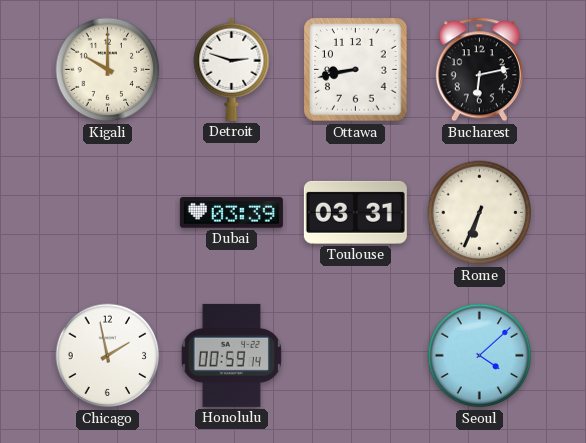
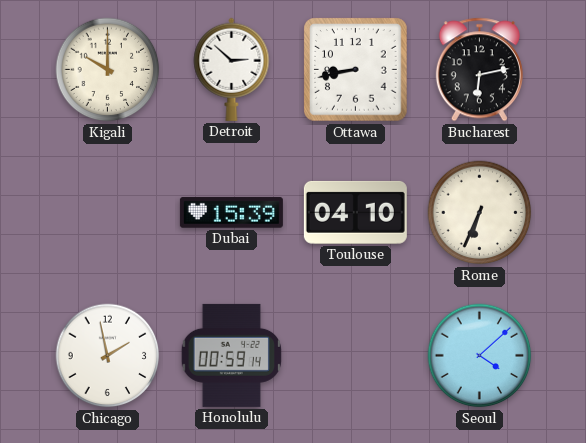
Detroit: 2:48 -> 2:52 (232, 69)
Dubai: 03:39 -> 15:39 (231, 213)
Toulouse: 03:31 -> 04:10 (355, 212)
